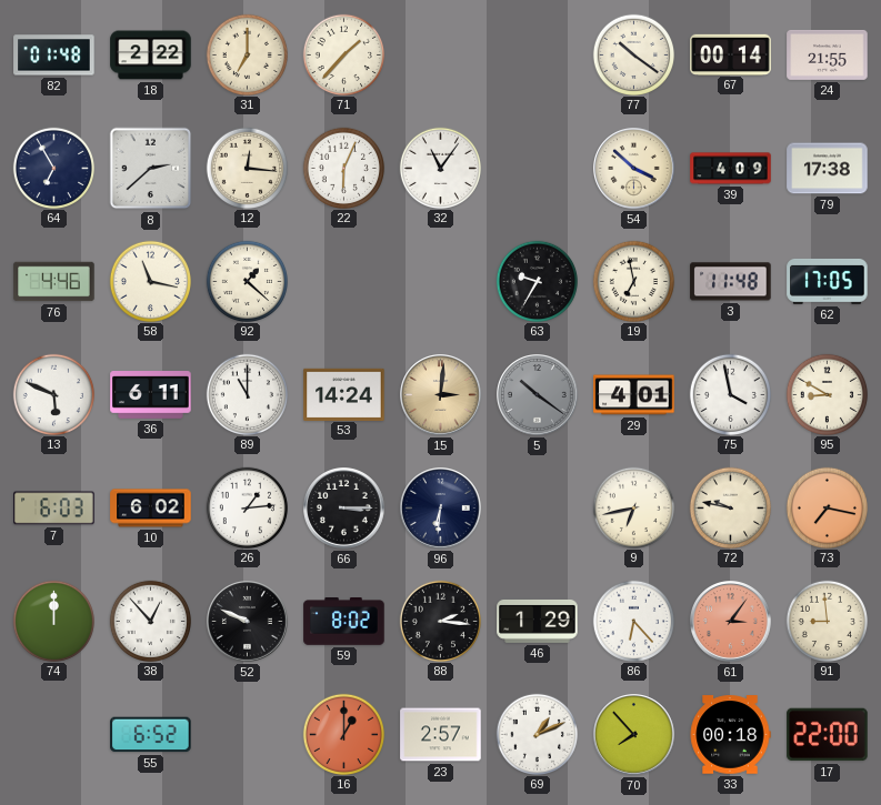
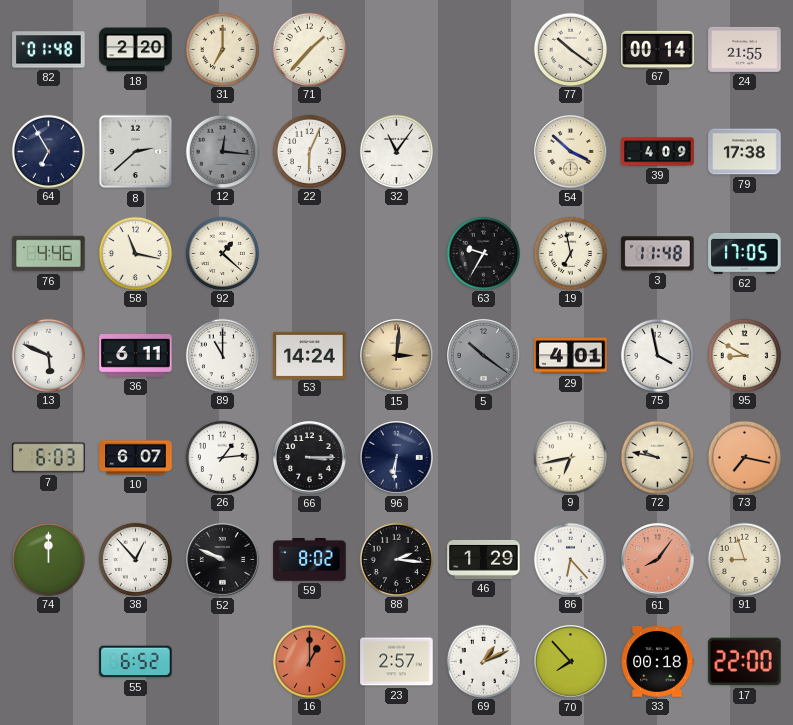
18: 2:22 -> 2:20 (136, 50)
12 dial: cream -> grey (222, 151)
10: 6:02 -> 6:07 (136, 458)
61: 3:06 -> 8:06 (658, 560)
91: 8:59 -> 8:57 (744, 559)
